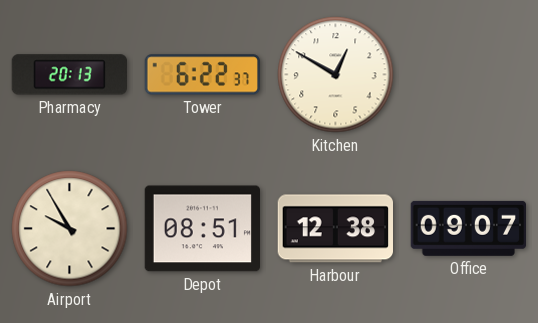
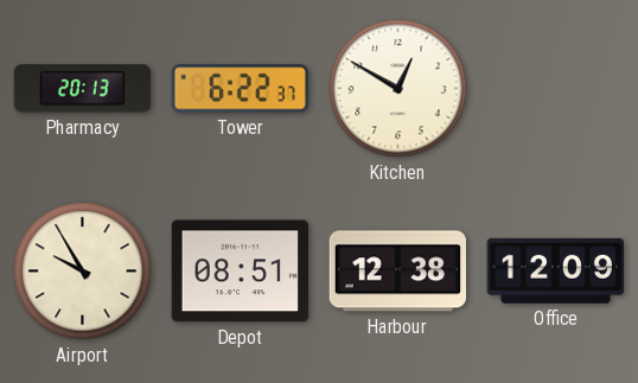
Office: 09:07 -> 12:09 (555, 270)
